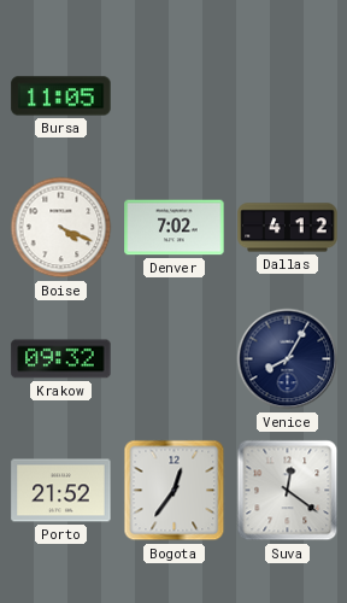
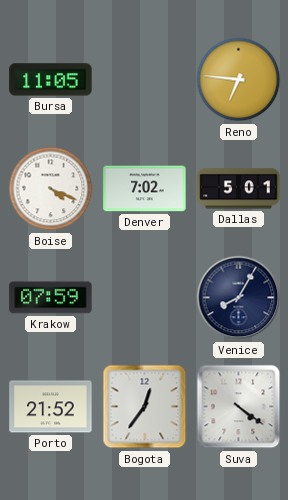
Reno: none -> 6:46 (239, 80)
Dallas: 4:12 -> 5:01 (239, 189)
Krakow: 09:32 -> 07:59 (51, 298)
Suva: 12:21 -> 4:21 (239, 407)
